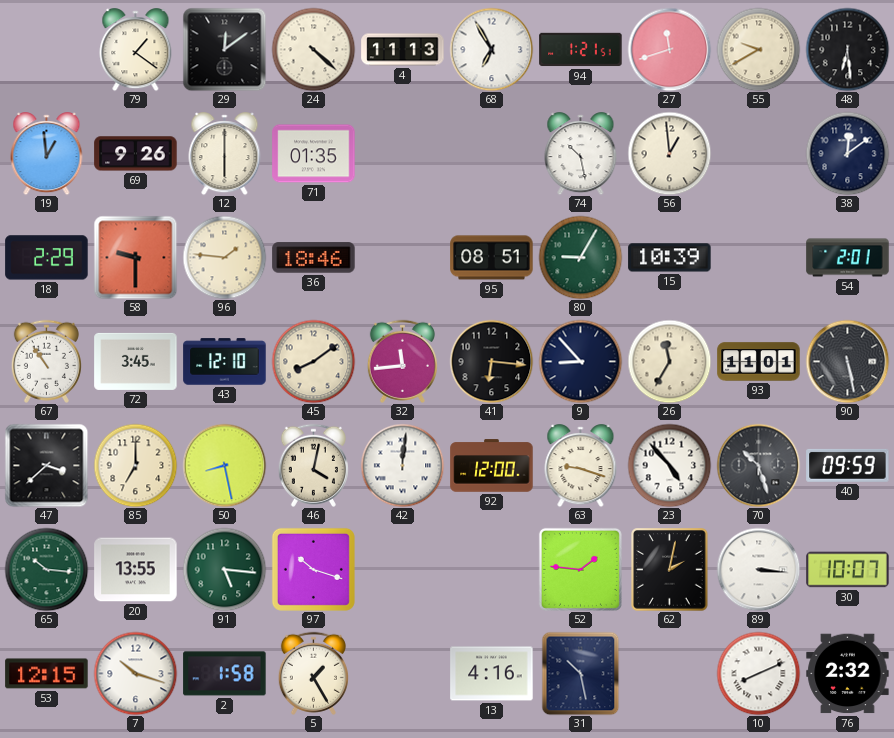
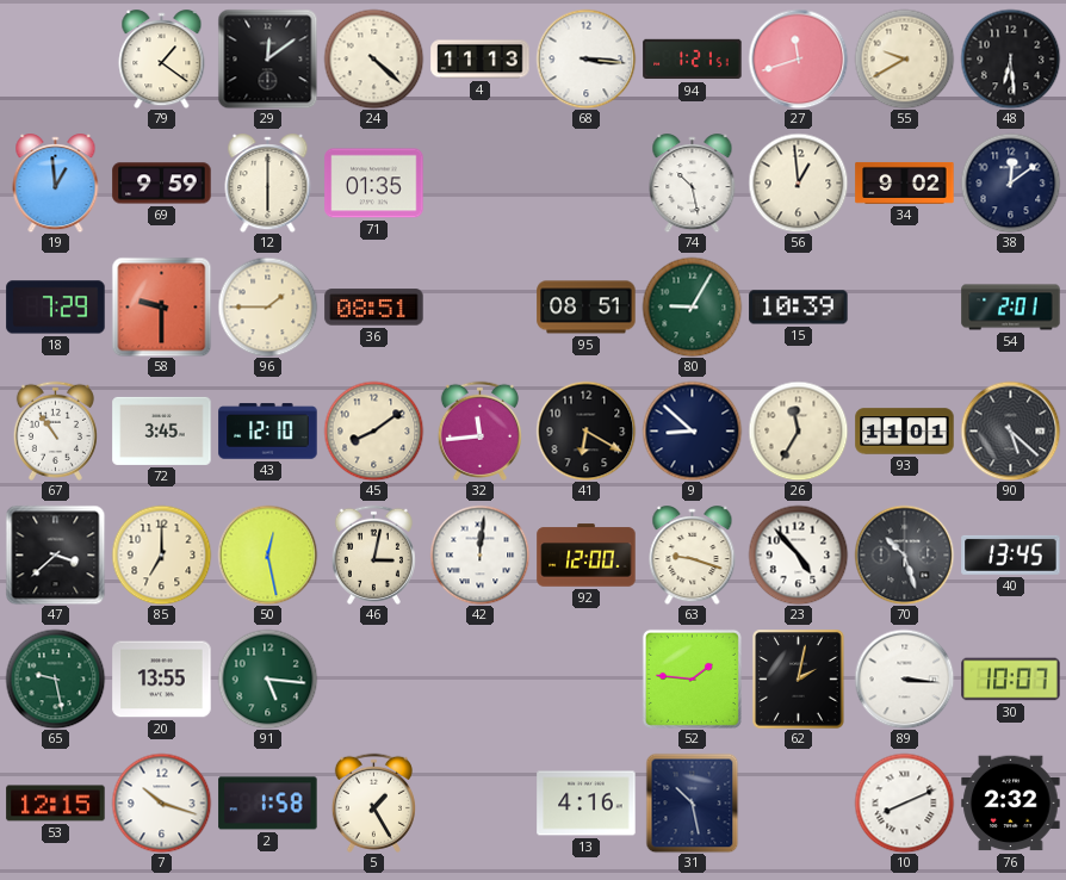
68: 6:55 -> 3:16 (585, 58)
69: 9:26 -> 9:59 (162, 184)
34: none -> 9:02 (905, 182)
18: 2:29 -> 7:29 (56, 308)
96: 1:46 -> 1:45 (267, 306)
36: 18:46 -> 08:51 (374, 308)
41: 6:16 -> 6:20 (585, 430)
9: 8:53 -> 8:52 (692, 430)
90: 5:28 -> 5:22 (1010, 430)
50: 8:28 -> 12:28 (267, 554)
46: 4:02 -> 3:02 (373, 554)
40: 09:59 -> 13:45 (1011, 554)
65: 10:16 -> 9:28 (55, 678)
97: 10:18 -> none (313, 569)
